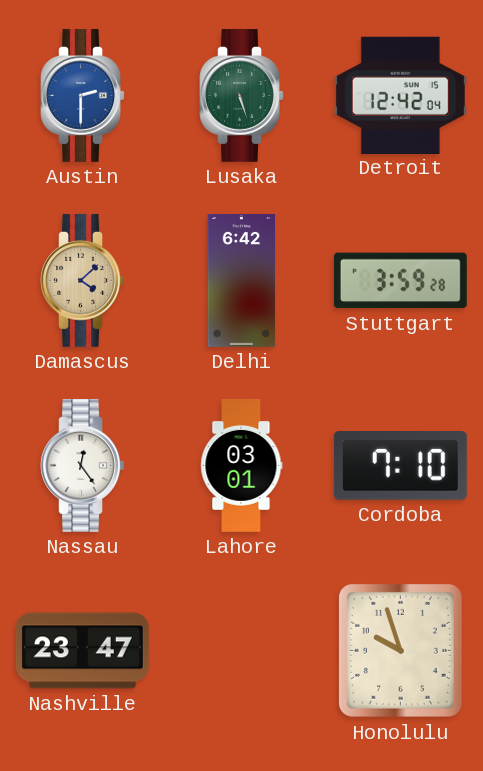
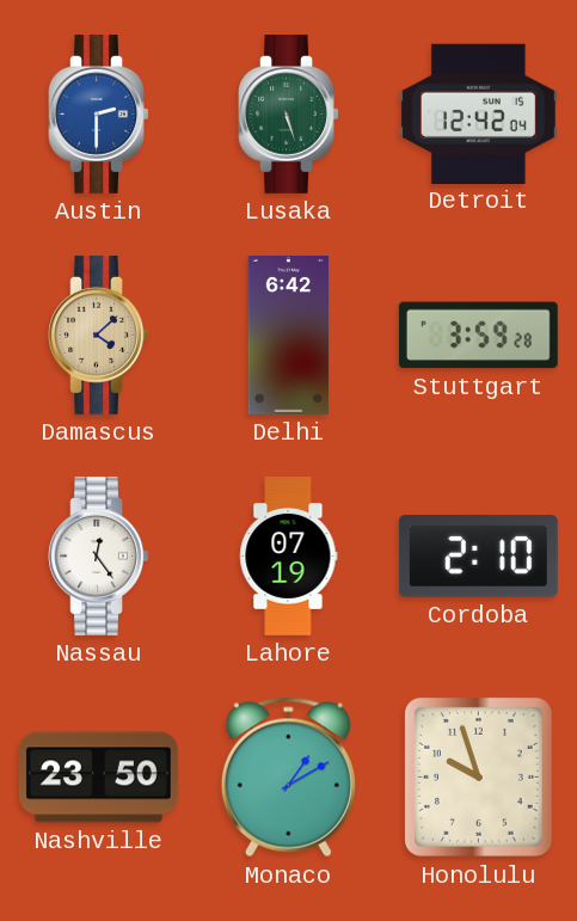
Lahore: 03:01 -> 07:19 (289, 557)
Cordoba: 7:10 -> 2:10 (478, 557)
Nashville: 23:47 -> 23:50 (98, 778)
Monaco: none -> 1:10 (288, 778)
